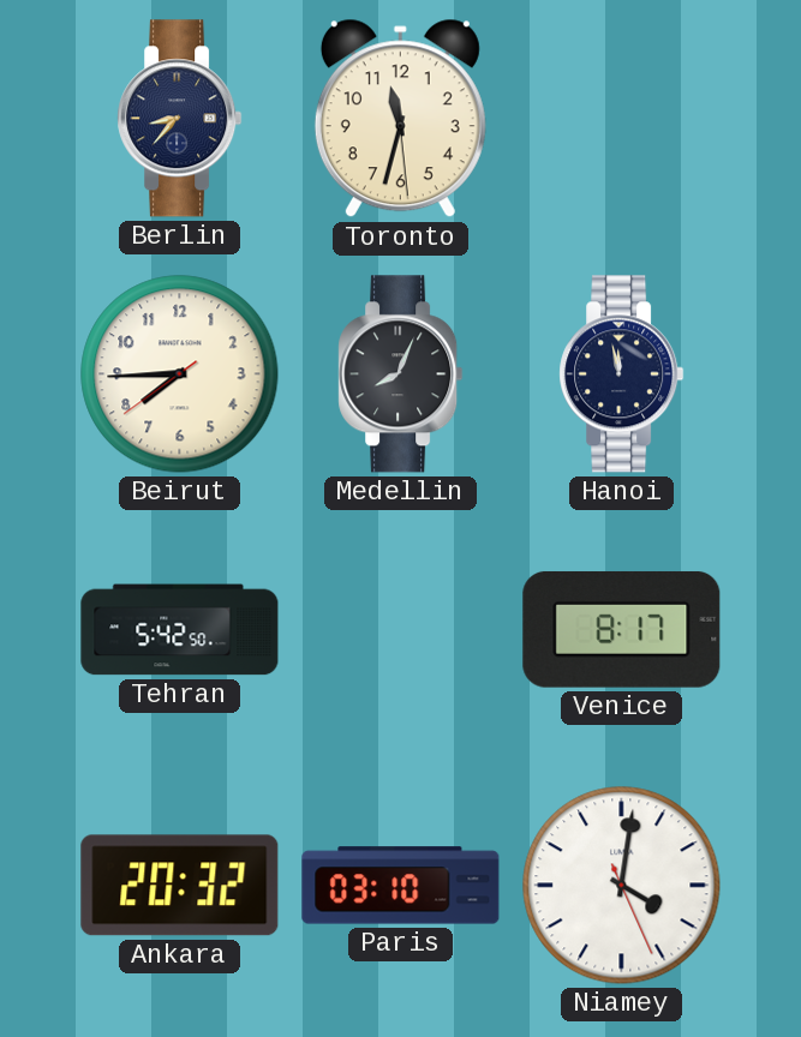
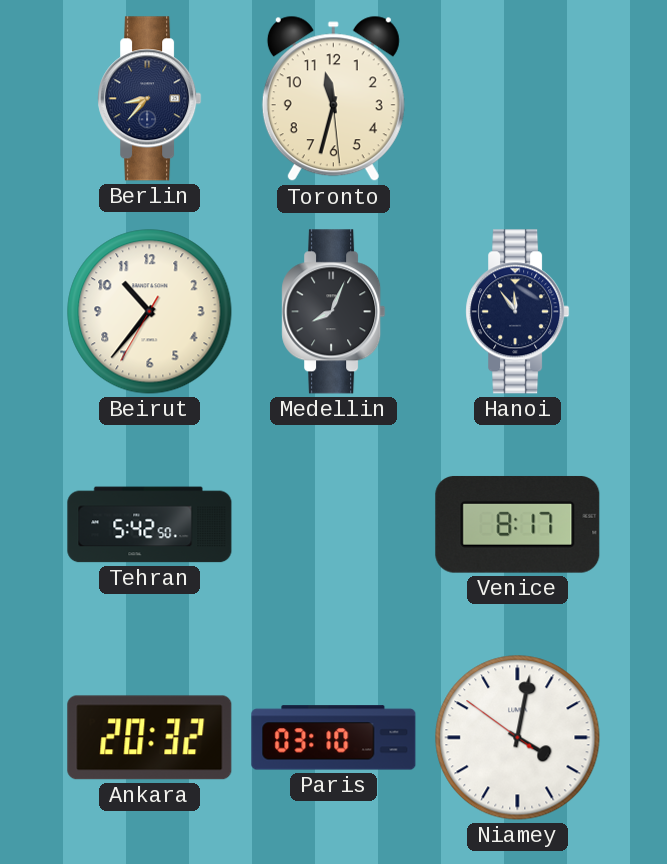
Beirut: 7:44 -> 10:36 (150, 312)
Hanoi: 11:58 -> 11:54 (518, 312)
Niamey: 4:01:26 -> 4:01:51 (518, 738)
